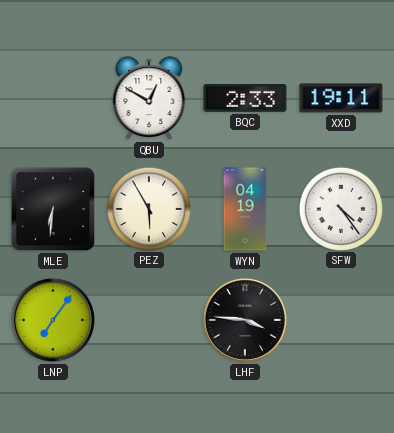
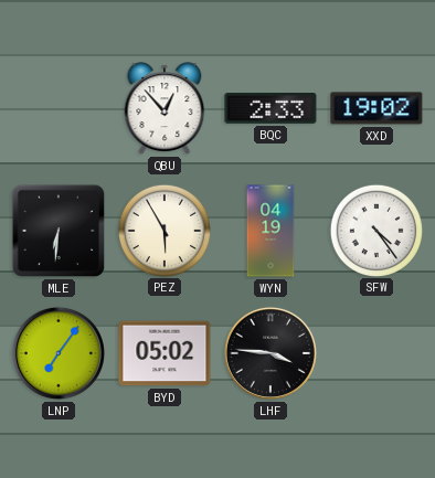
QBU: 12:50 -> 12:53 (165, 108)
XXD: 19:11 -> 19:02 (376, 108)
BYD: none -> 05:02 (165, 353)
